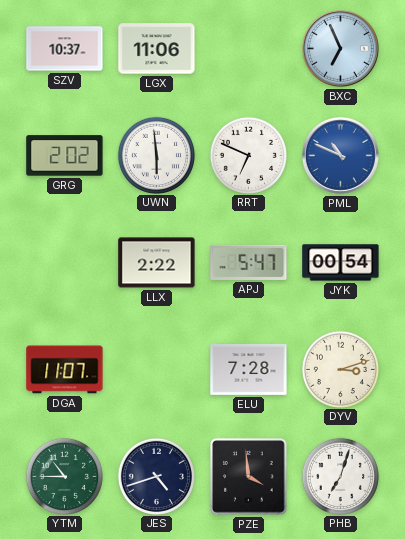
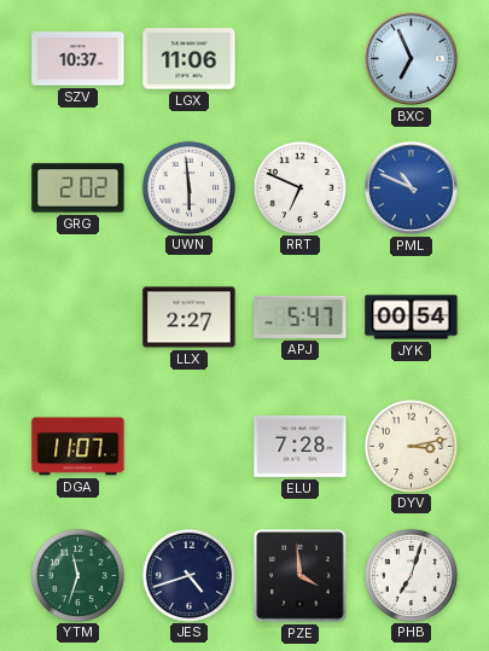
LLX: 2:22 -> 2:27 (190, 318)
DYV: 3:12 -> 3:13 (411, 446)
YTM: 10:45 -> 11:33 (77, 575)
